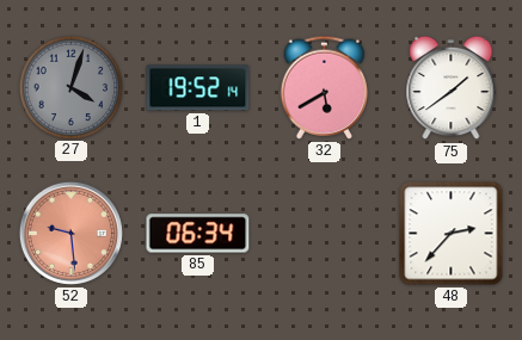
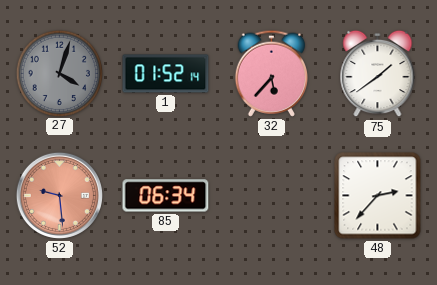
1: 19:52 -> 01:52 (166, 74)
32: 5:40 -> 5:37 (271, 73)
